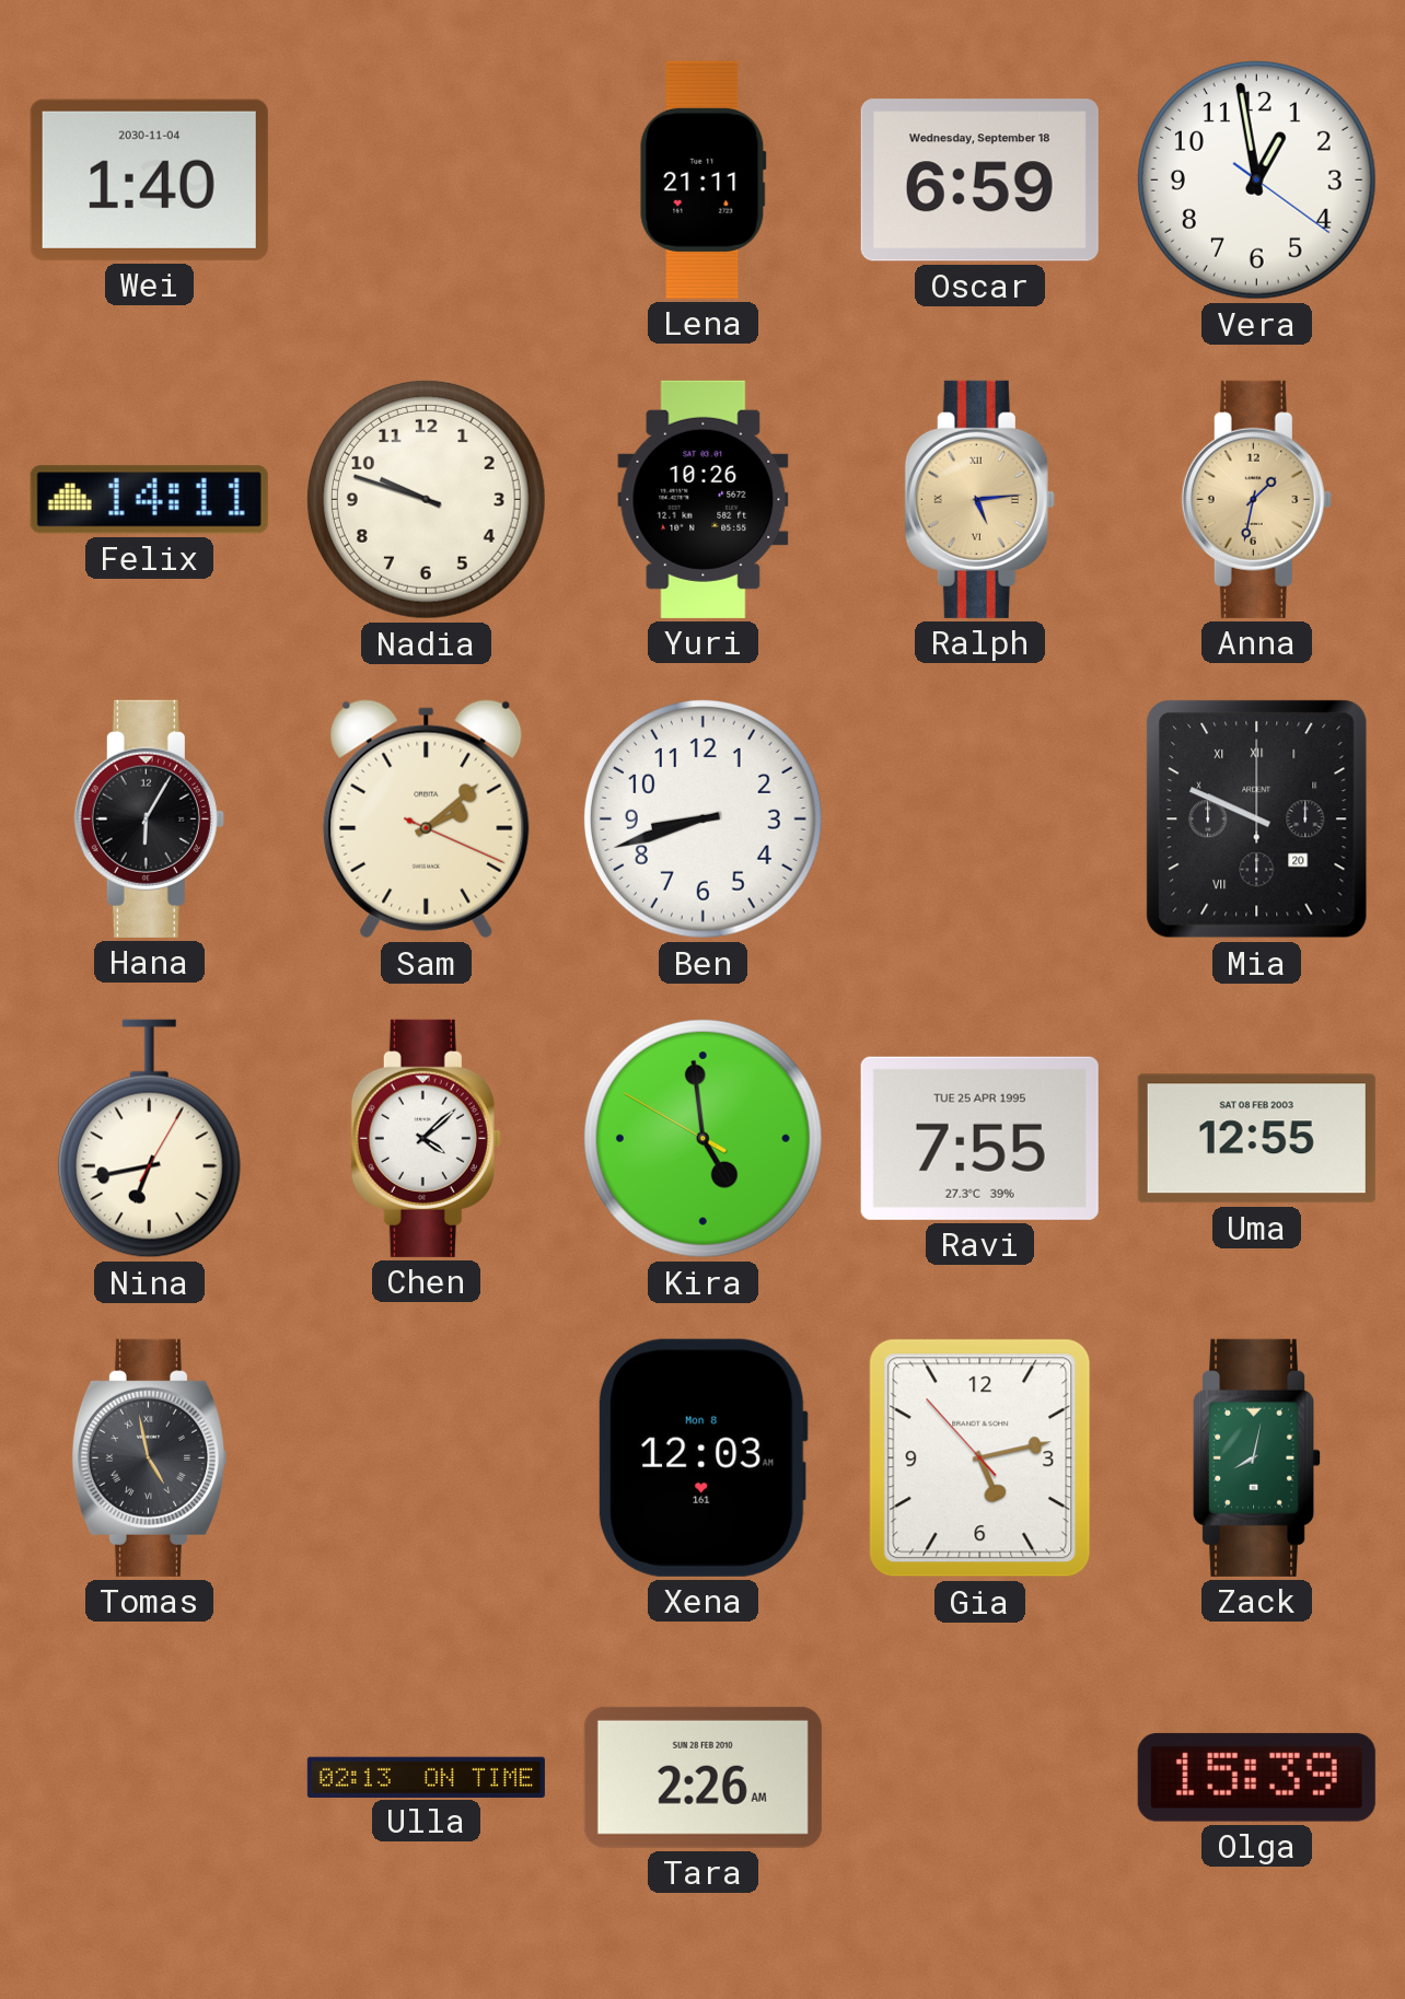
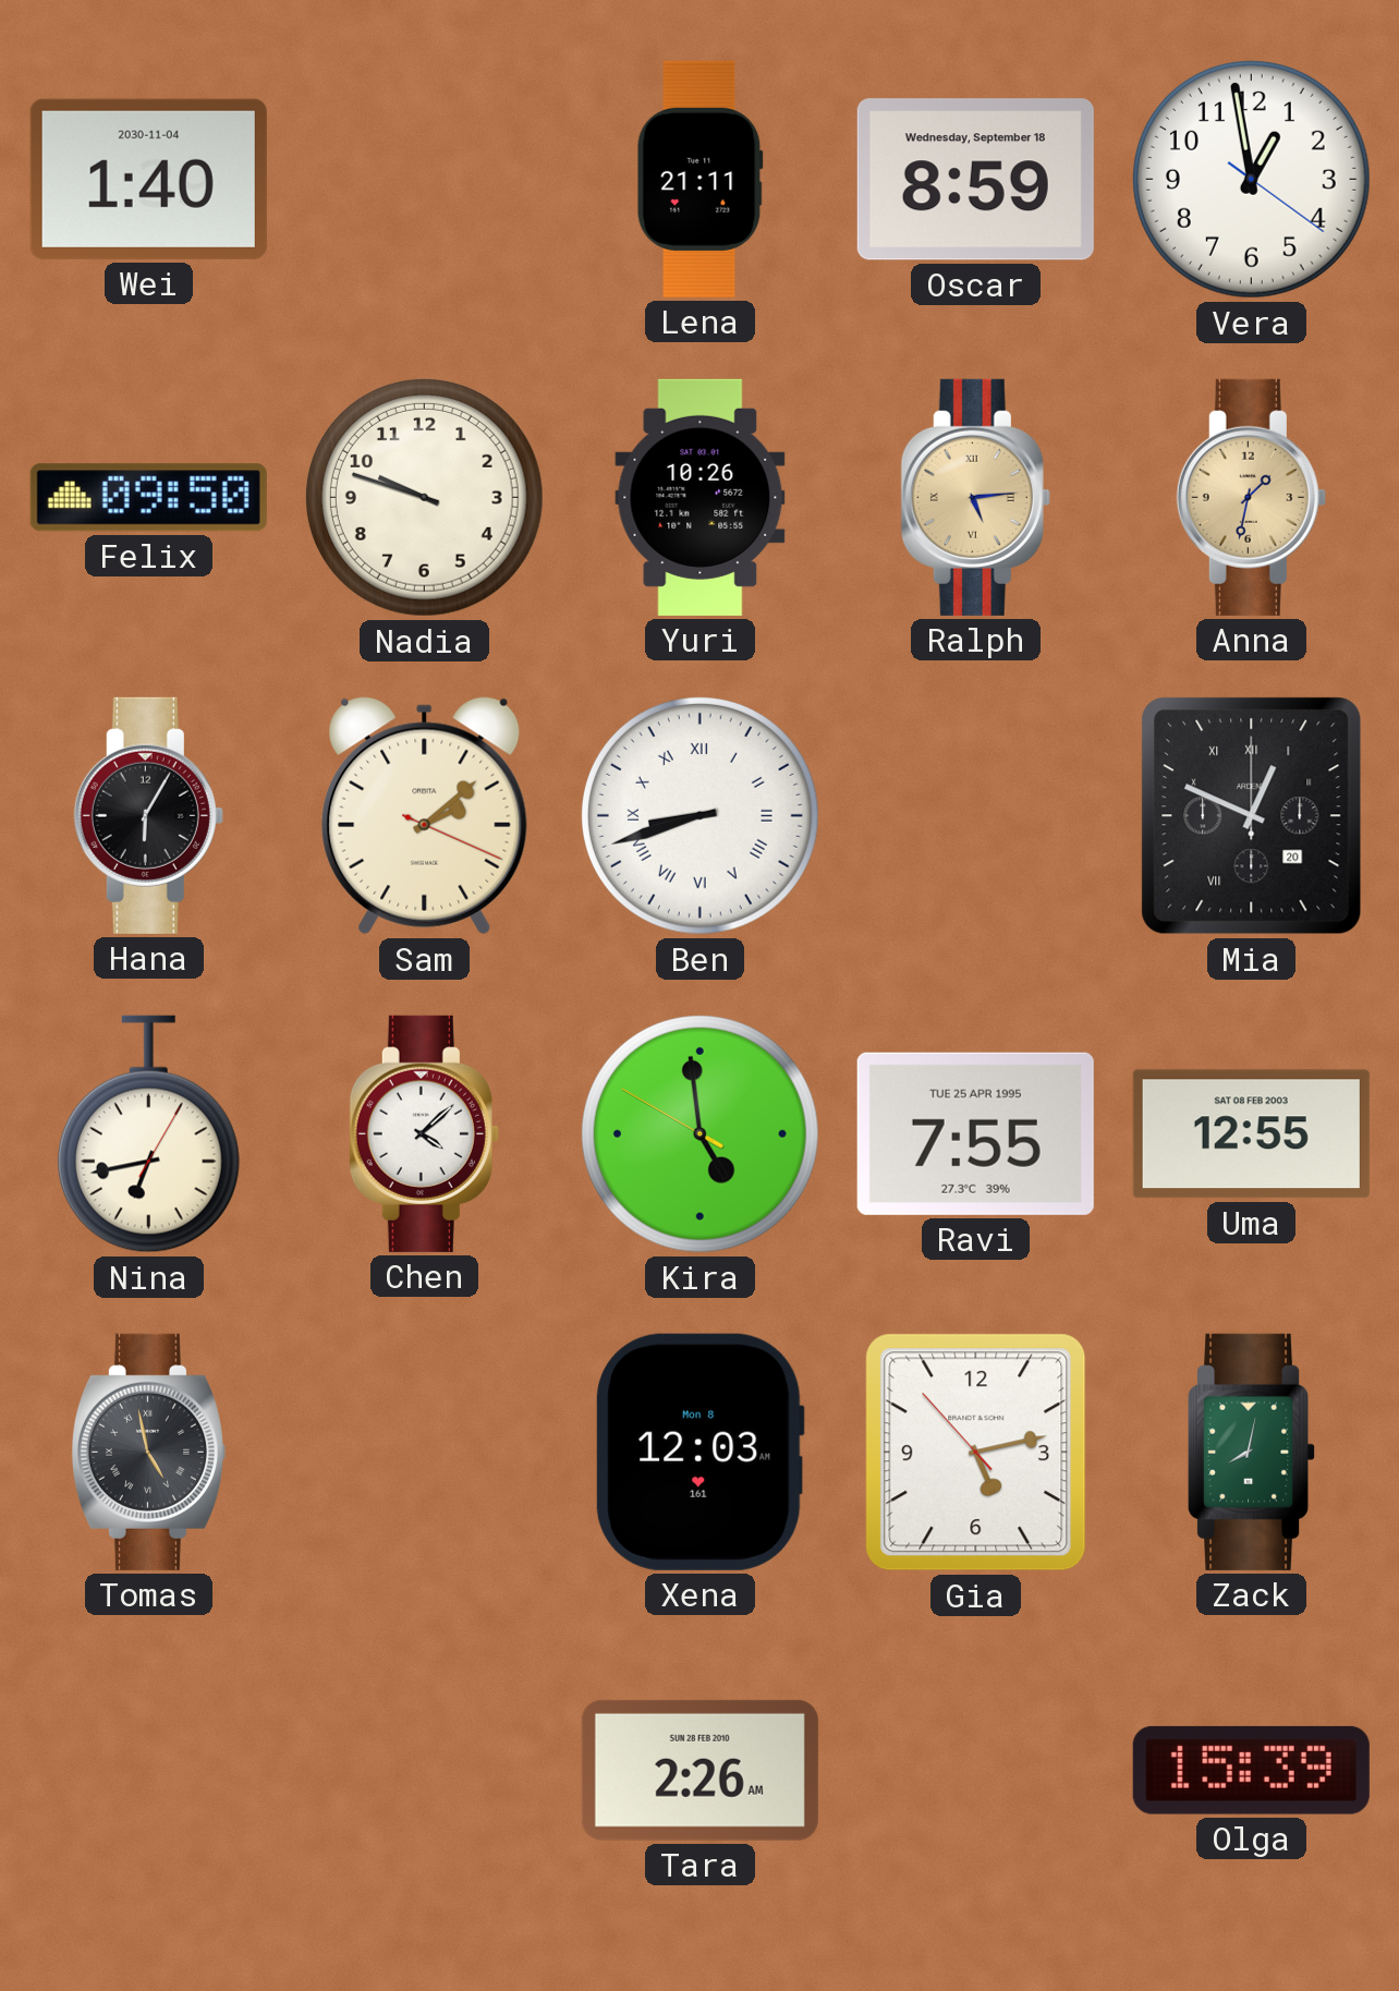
Oscar: 6:59 -> 8:59 (975, 180)
Felix: 14:11 -> 09:50 (148, 498)
Ben numerals: Arabic -> Roman (699, 815)
Mia: 9:49 -> 12:49 (1252, 816)
Ulla: 02:13 -> none (426, 1777)
